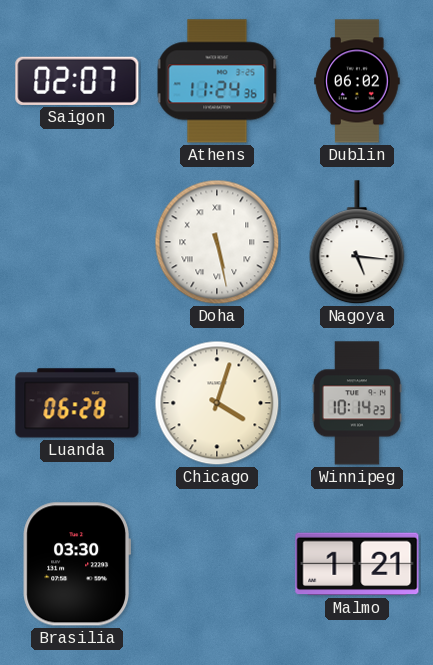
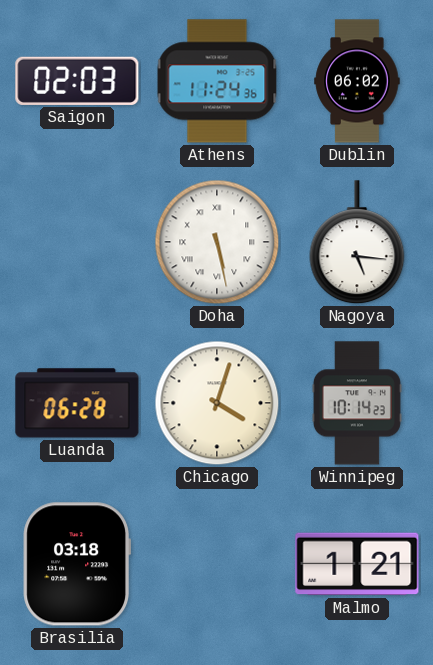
Saigon: 02:07 -> 02:03 (77, 81)
Brasilia: 03:30 -> 03:18 (76, 564)
